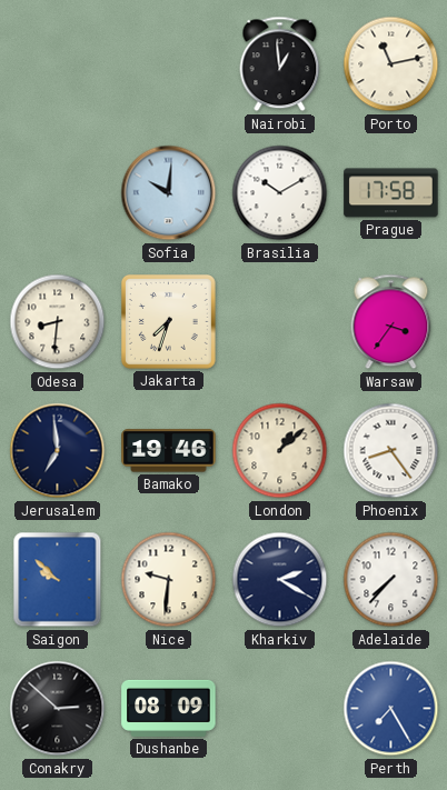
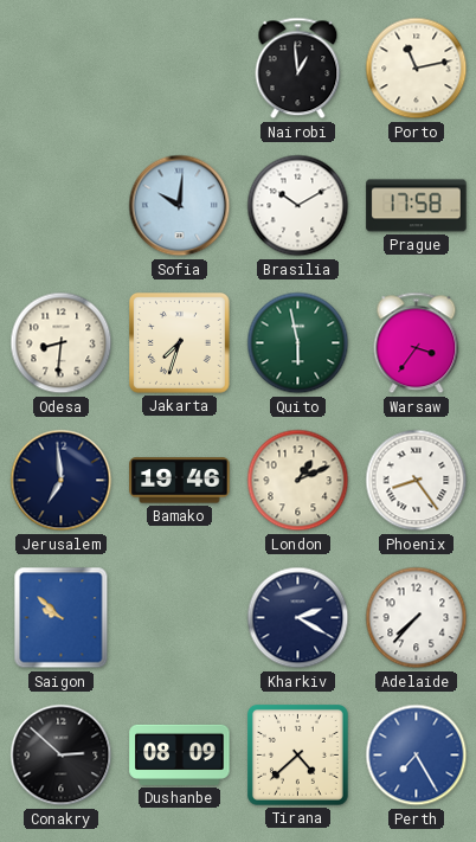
Quito: none -> 5:58 (298, 343)
London: 1:08 -> 1:11 (298, 481)
Nice: 9:31 -> none (169, 580)
Tirana: none -> 4:38 (298, 756)
